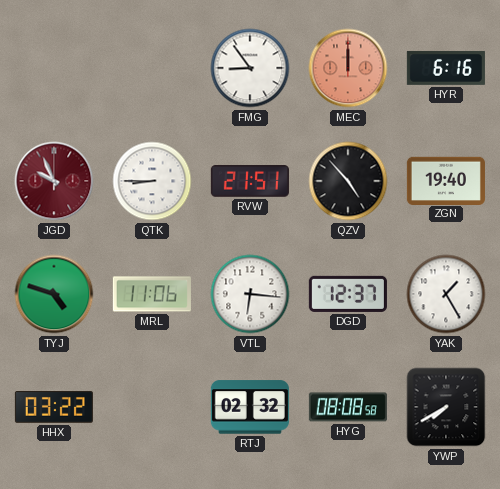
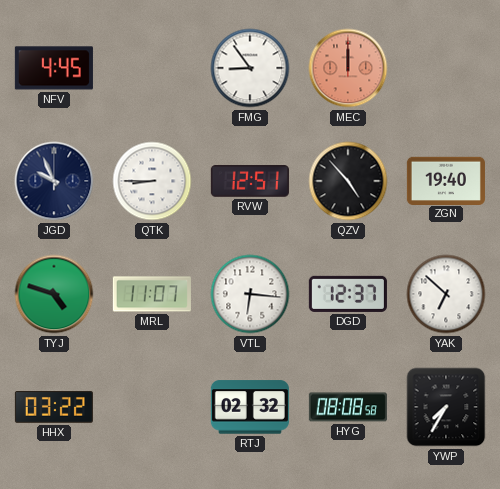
NFV: none -> 4:45 (54, 68)
HYR: 6:16 -> none (446, 68)
JGD dial: burgundy -> navy (54, 181)
RVW: 21:51 -> 12:51 (250, 181)
MRL: 11:06 -> 11:07 (152, 294)
YAK: 1:25 -> 6:52 (446, 294)
YWP: 7:40 -> 7:35 (446, 407)
